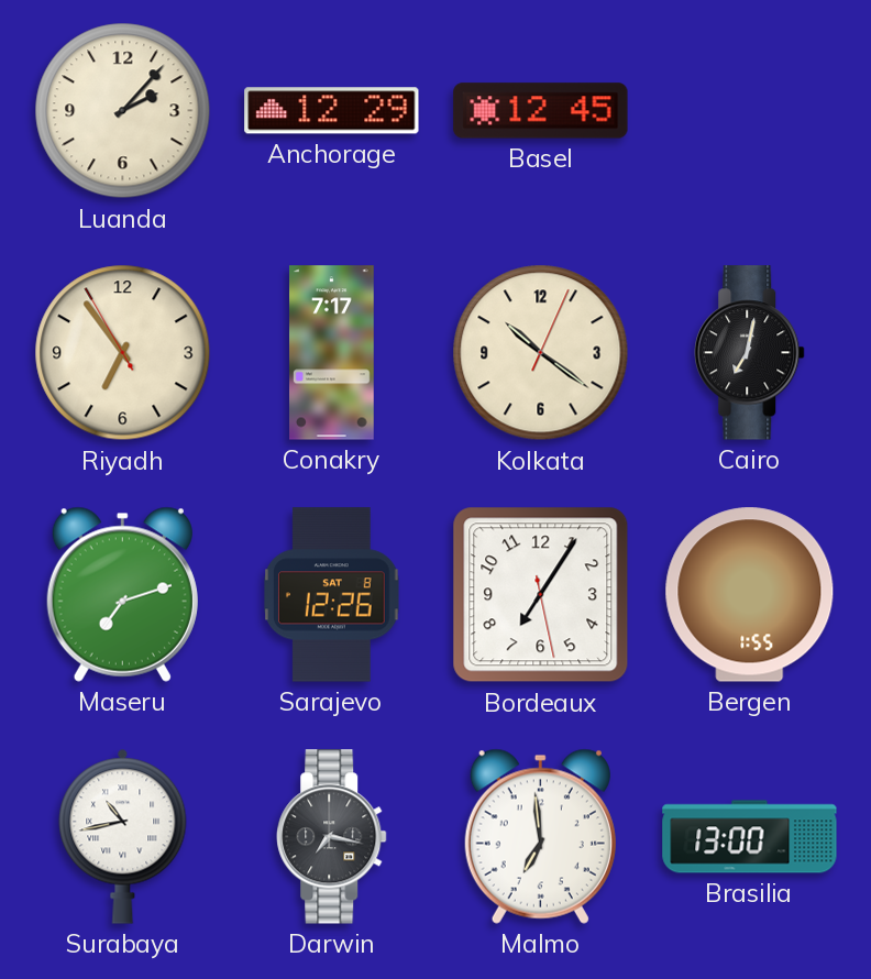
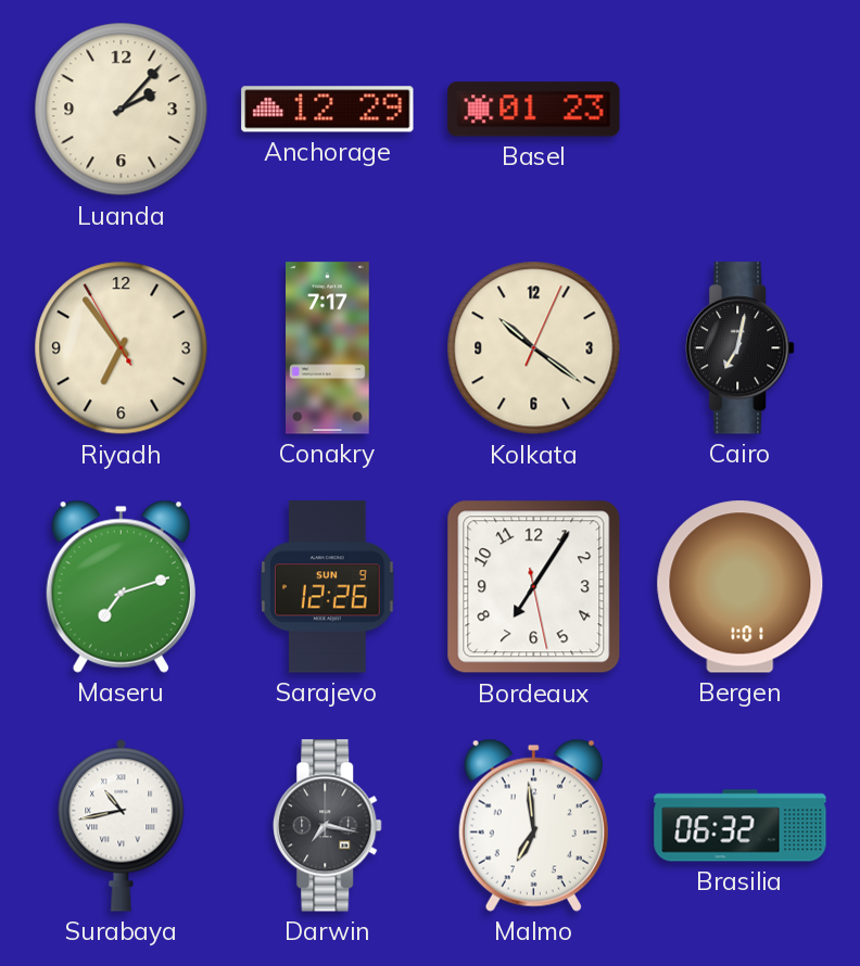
Basel: 12:45 -> 01:23 (534, 110)
Sarajevo date: SAT 8 -> SUN 9 (328, 587)
Bergen: 1:55 -> 1:01 (741, 587)
Brasilia: 13:00 -> 06:32 (741, 826)
